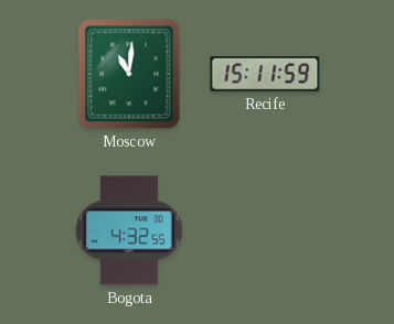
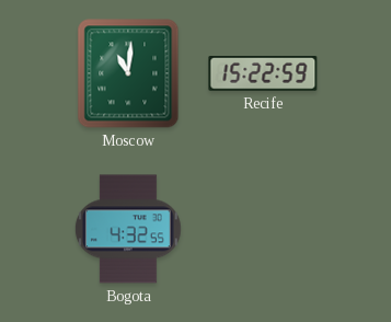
Recife: 15:11 -> 15:22 (263, 74)
